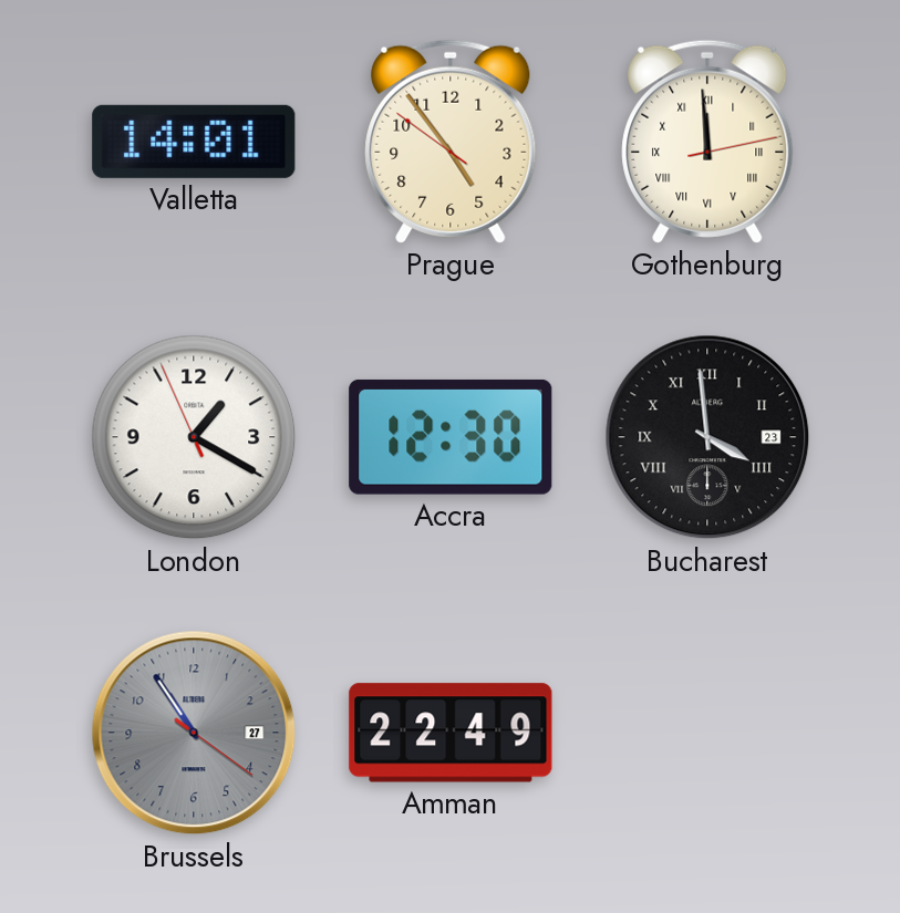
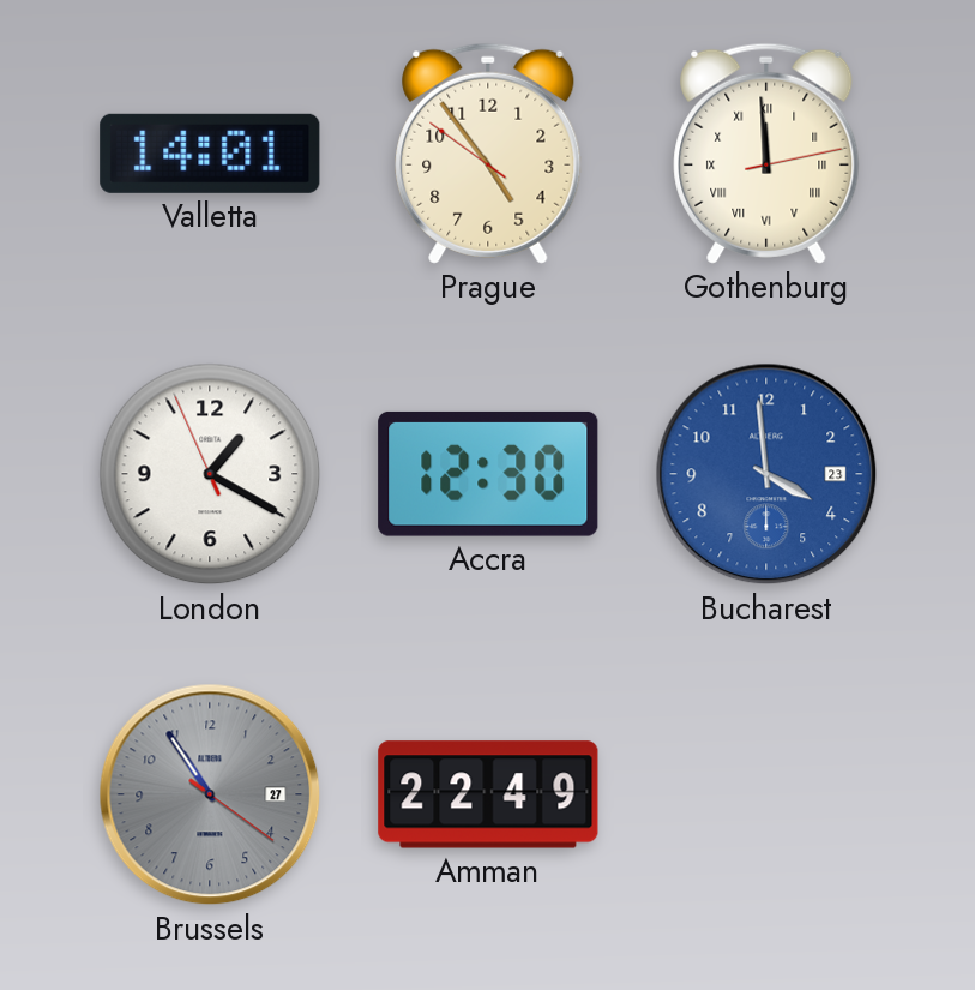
Bucharest dial: black -> blue (766, 474)
Bucharest numerals: Roman -> Arabic (766, 474)
